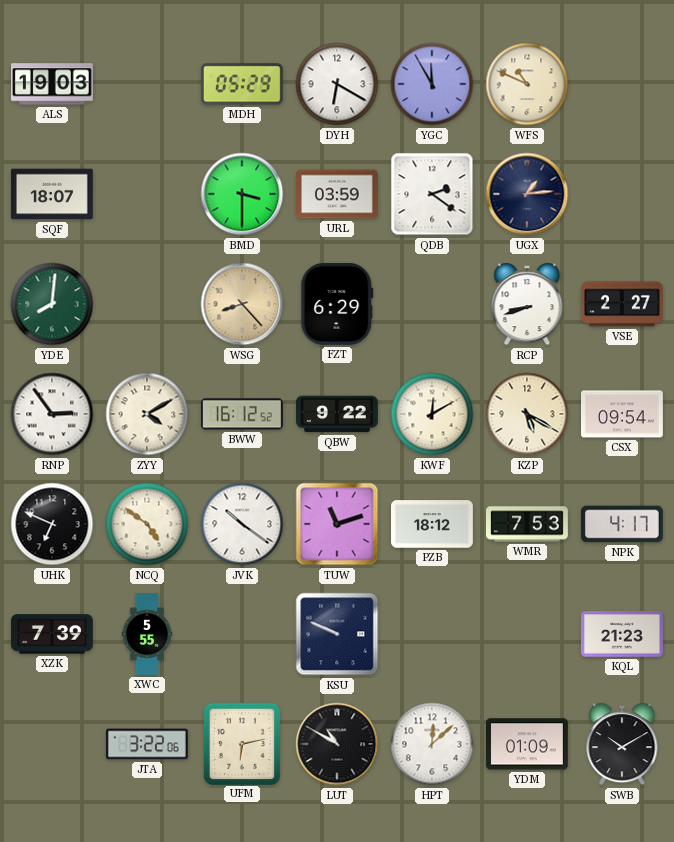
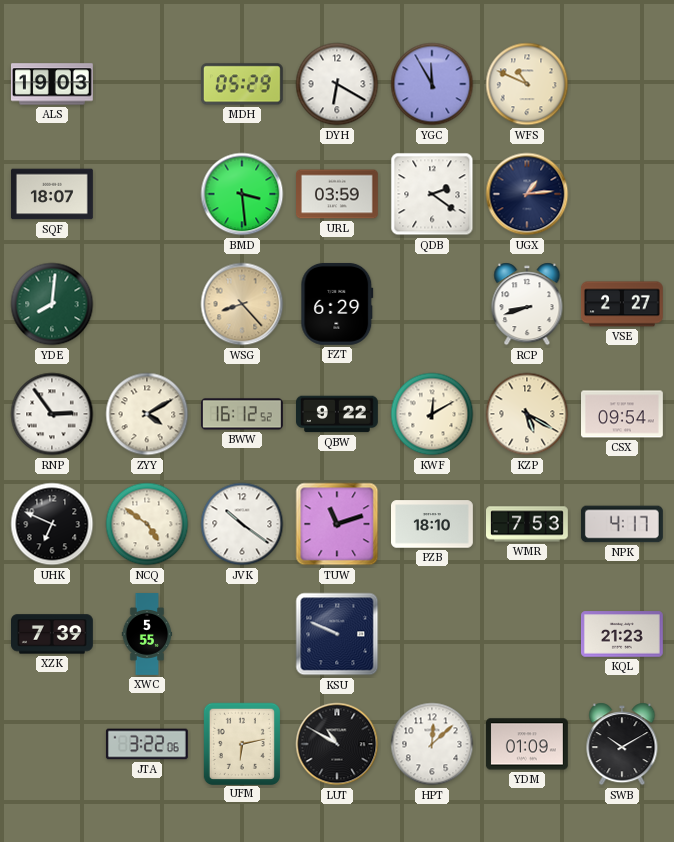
BMD: 3:30 -> 3:29 (242, 194)
PZB: 18:12 -> 18:10 (433, 524)
